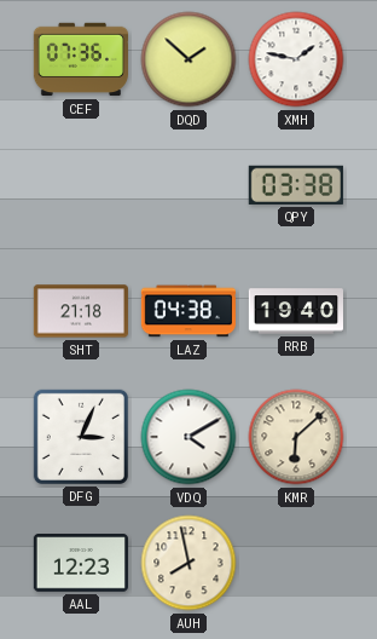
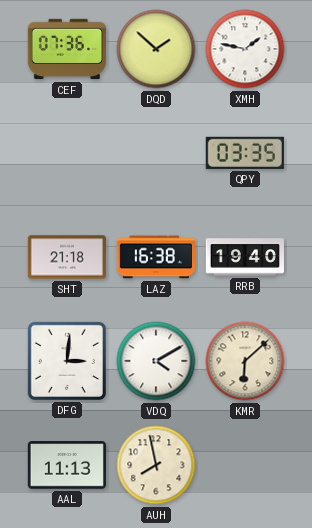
QPY: 03:38 -> 03:35 (245, 153)
LAZ: 04:38 -> 16:38 (156, 257)
DFG: 3:04 -> 3:01 (67, 361)
AAL: 12:23 -> 11:13 (67, 465)
